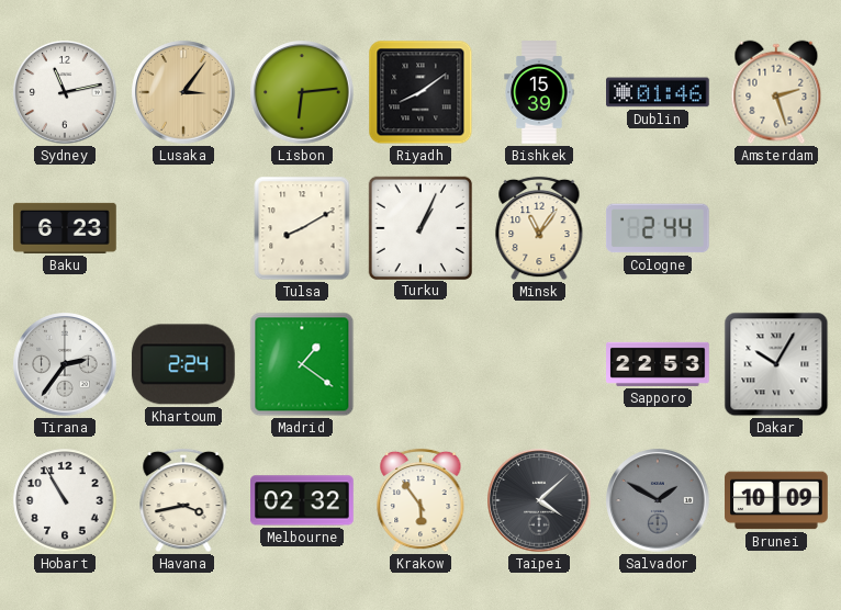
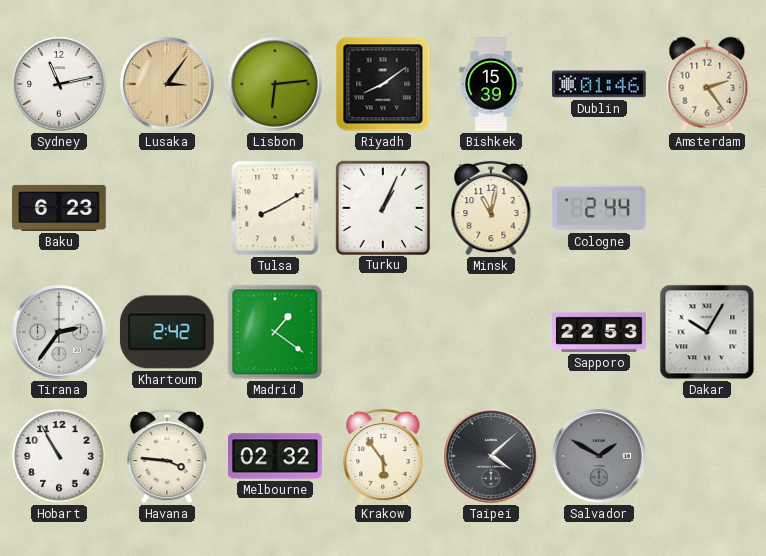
Amsterdam: 2:27 -> 2:24 (707, 84)
Minsk: 11:06 -> 11:02 (491, 208)
Khartoum: 2:24 -> 2:42 (167, 332)
Havana: 3:43 -> 3:46 (167, 456)
Brunei: 10:09 -> none (776, 500)
